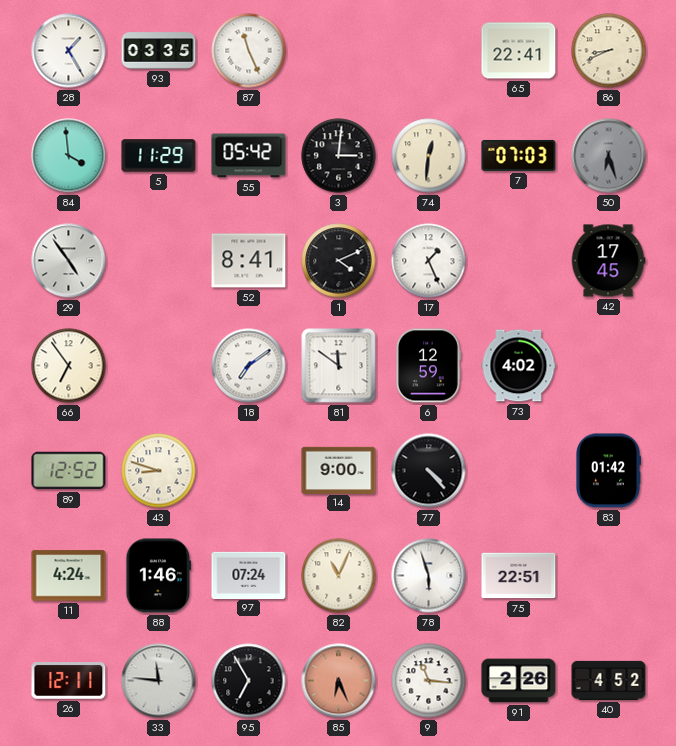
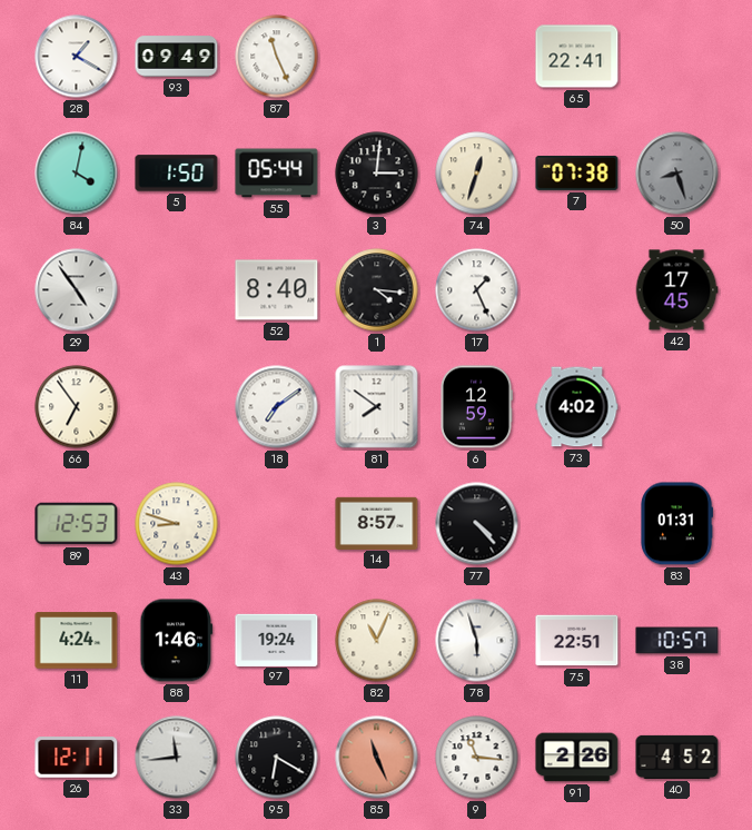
28: 1:25 -> 1:20 (77, 57)
93: 03:35 -> 09:49 (177, 57)
86: 8:41 -> none (609, 51)
84: 3:59 -> 4:02 (77, 174)
5: 11:29 -> 1:50 (177, 174)
55: 05:42 -> 05:44 (277, 174)
74: 12:31 -> 12:33 (477, 174)
7: 07:03 -> 07:38 (577, 172)
50: 6:27 -> 8:27 (677, 174)
52: 8:41 -> 8:40 (277, 290)
1: 4:11 -> 4:16 (377, 290)
81: 11:51 -> 7:51 (377, 407)
89: 12:52 -> 12:53 (77, 524)
14: 9:00 -> 8:57 (377, 523)
83: 01:42 -> 01:31 (676, 524)
97: 07:24 -> 19:24 (277, 640)
38: none -> 10:57 (677, 641)
33: 11:46 -> 11:44 (177, 758)
95: 6:55 -> 6:20 (277, 758)
85: 6:26 -> 11:26 (377, 758)
